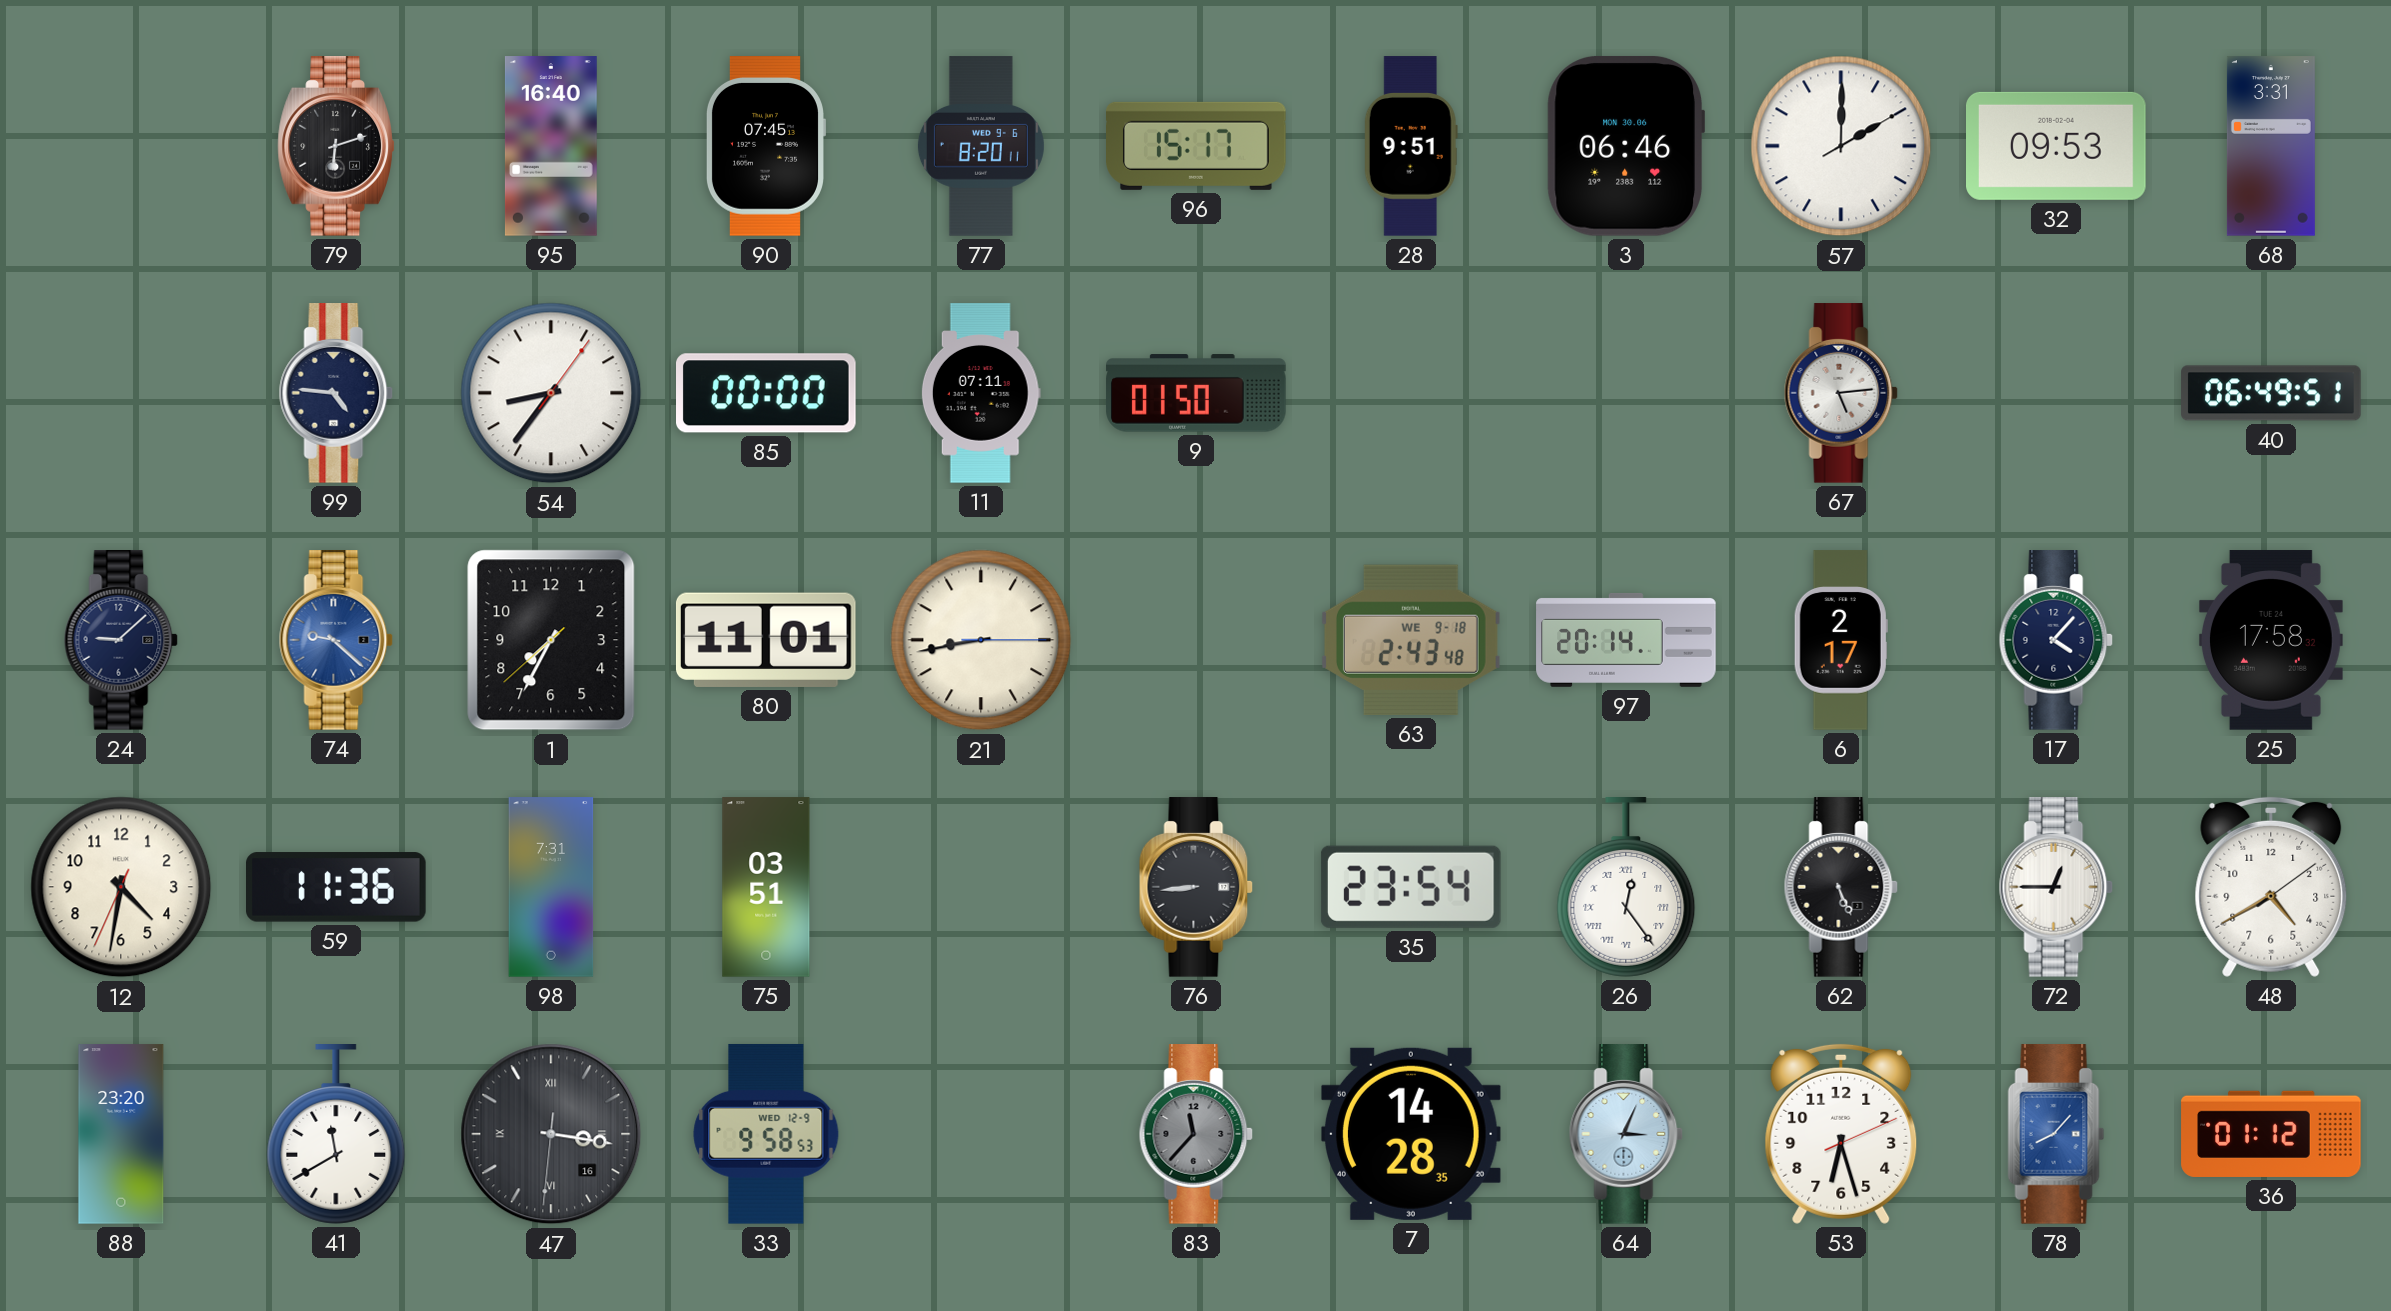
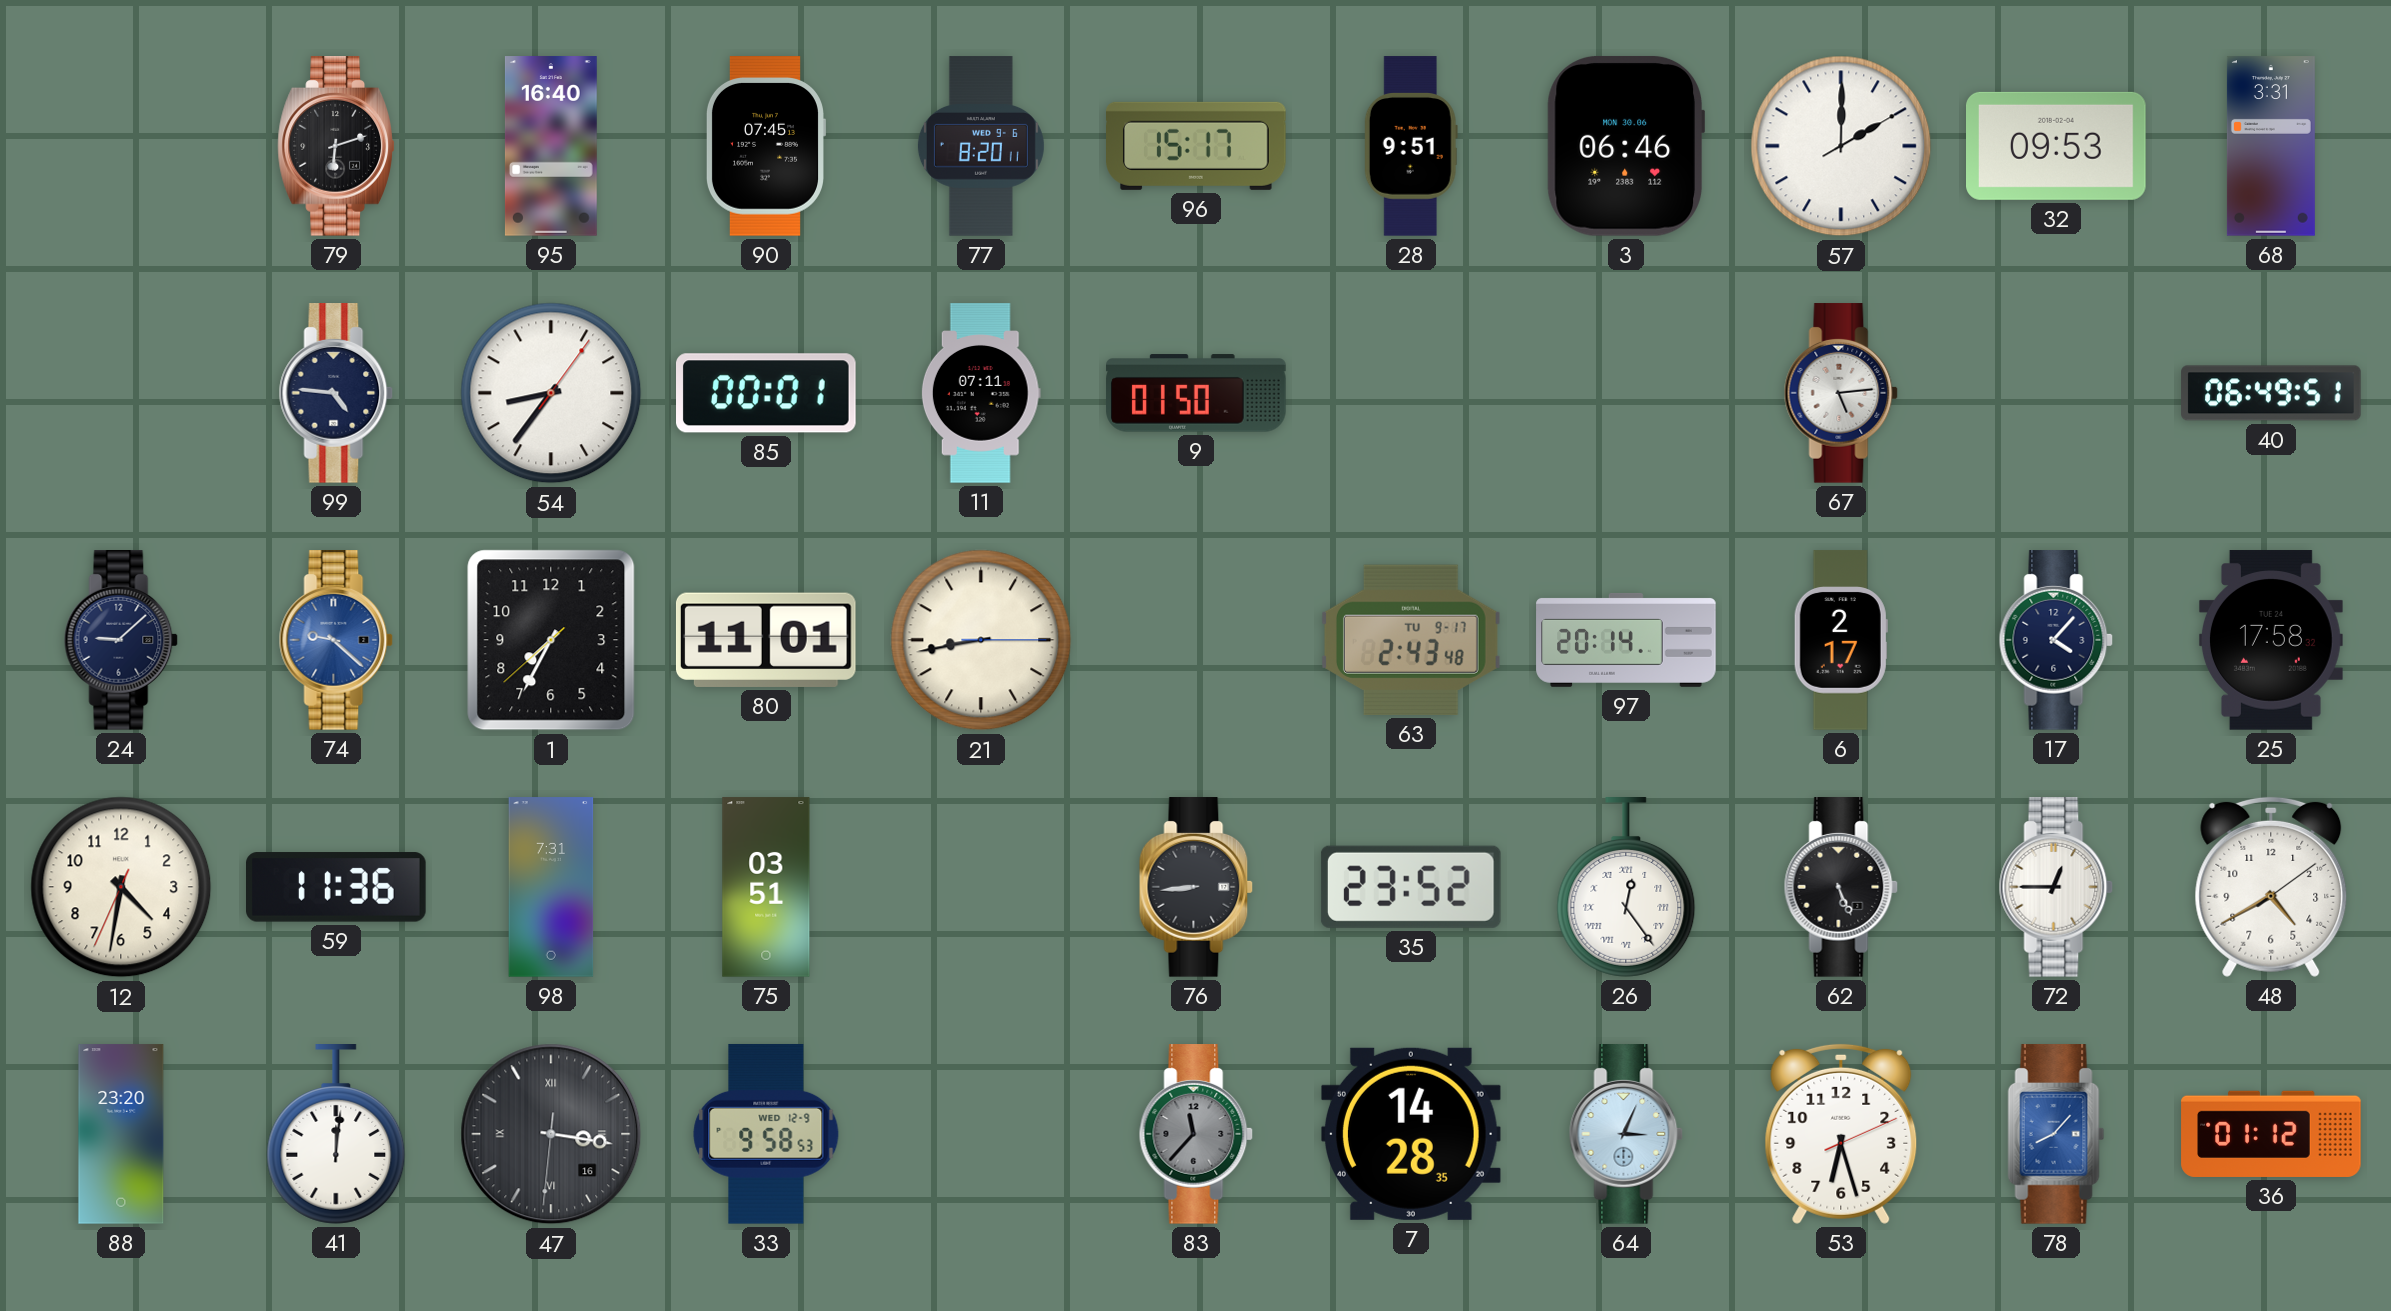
85: 00:00 -> 00:01 (767, 393)
63 date: WE 9-18 -> TU 9-17 (1411, 640)
35: 23:54 -> 23:52 (1411, 887)
41: 11:40 -> 12:01 (336, 1135)
